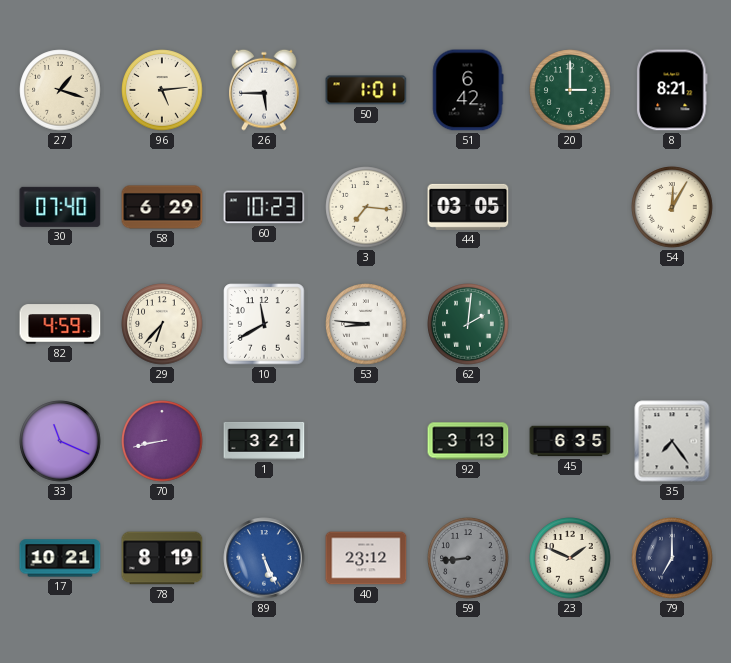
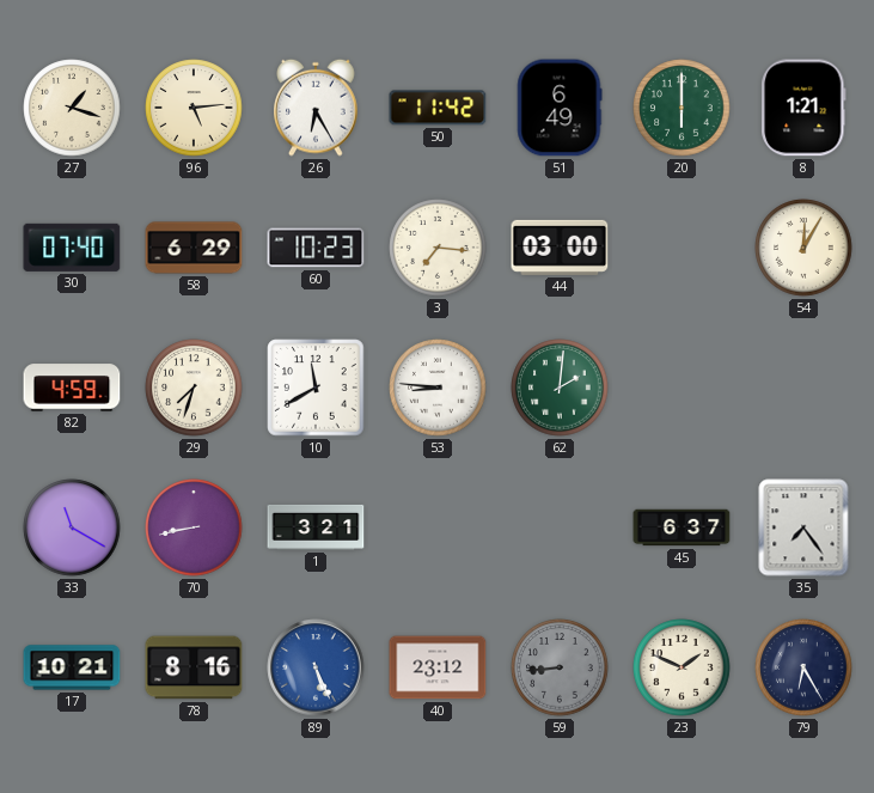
26: 5:45 -> 6:25 (316, 108)
50: 1:01 -> 11:42 (438, 108)
51: 6:42 -> 6:49 (560, 108)
20: 3:00 -> 6:00 (682, 108)
8: 8:21 -> 1:21 (803, 108)
44: 03:05 -> 03:00 (560, 248)
29: 6:37 -> 7:33 (194, 388)
33: 11:19 -> 11:20 (72, 527)
92: 3:13 -> none (468, 441)
45: 6:35 -> 6:37 (682, 527)
78: 8:19 -> 8:16 (194, 667)
79: 7:00 -> 6:25 (803, 667)
